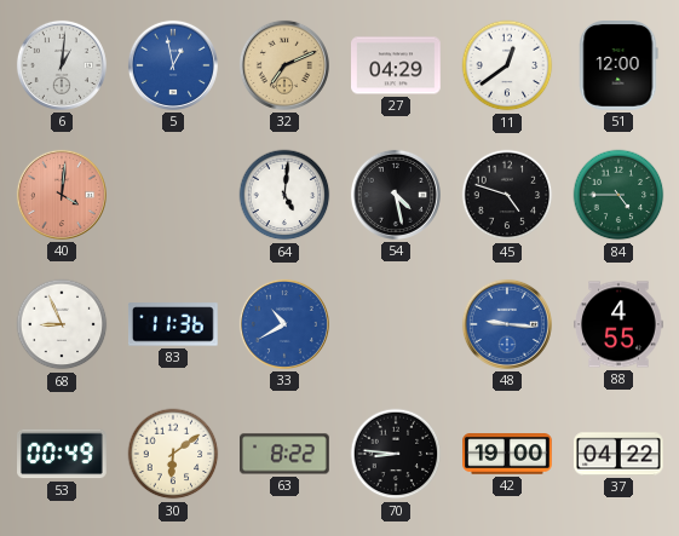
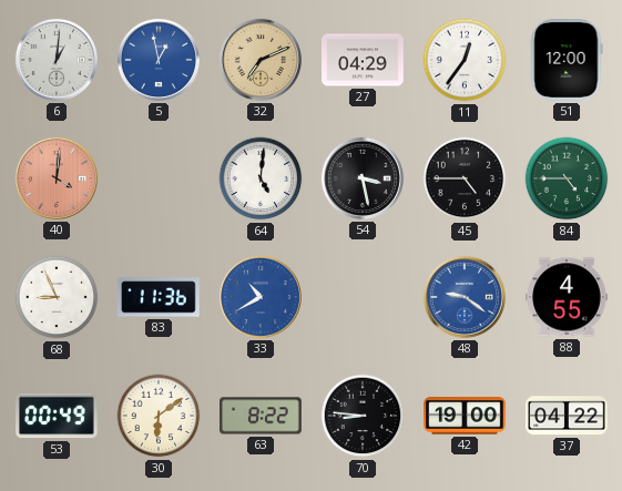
11: 12:39 -> 12:36 (465, 60)
54: 4:28 -> 3:28 (363, 178)
45: 4:48 -> 4:45 (465, 178)
48: 9:16 -> 9:21 (465, 297)
